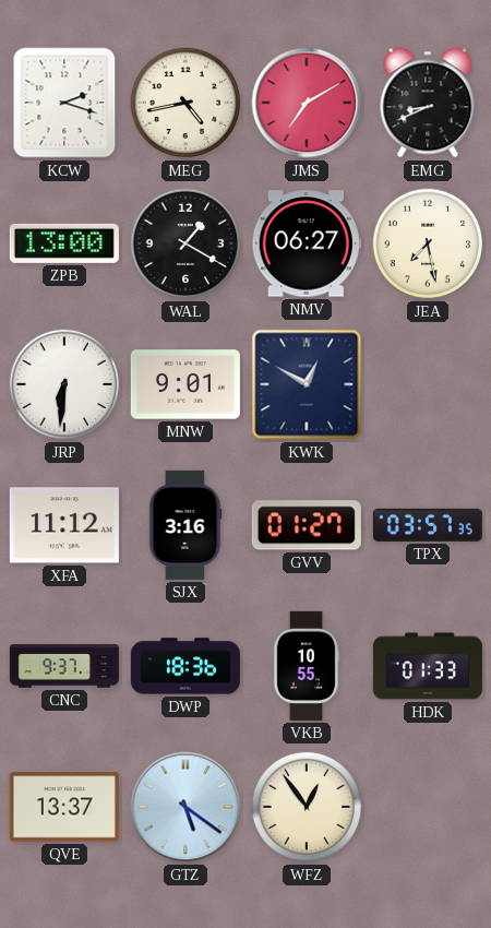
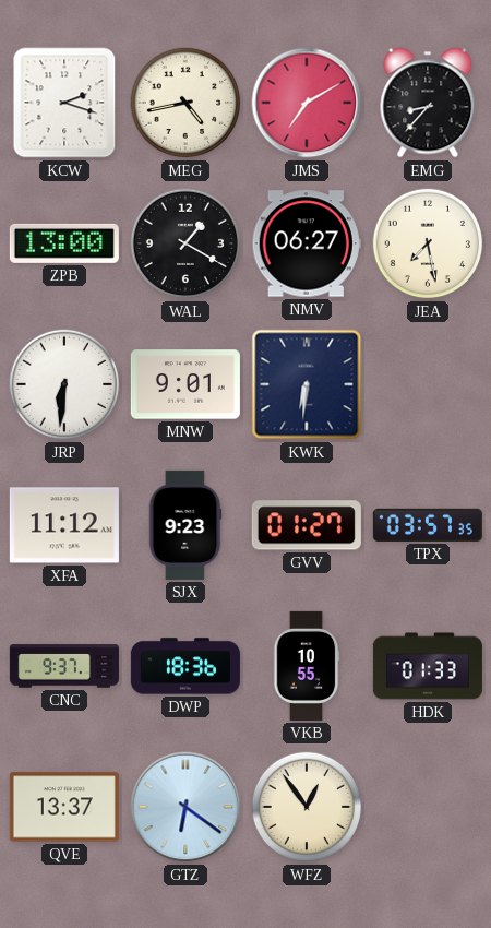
EMG: 8:41 -> 8:37 (428, 103)
KWK: 12:50 -> 6:31 (307, 384)
SJX: 3:16 -> 9:23 (185, 525)
GTZ: 5:21 -> 6:21 (185, 807)
